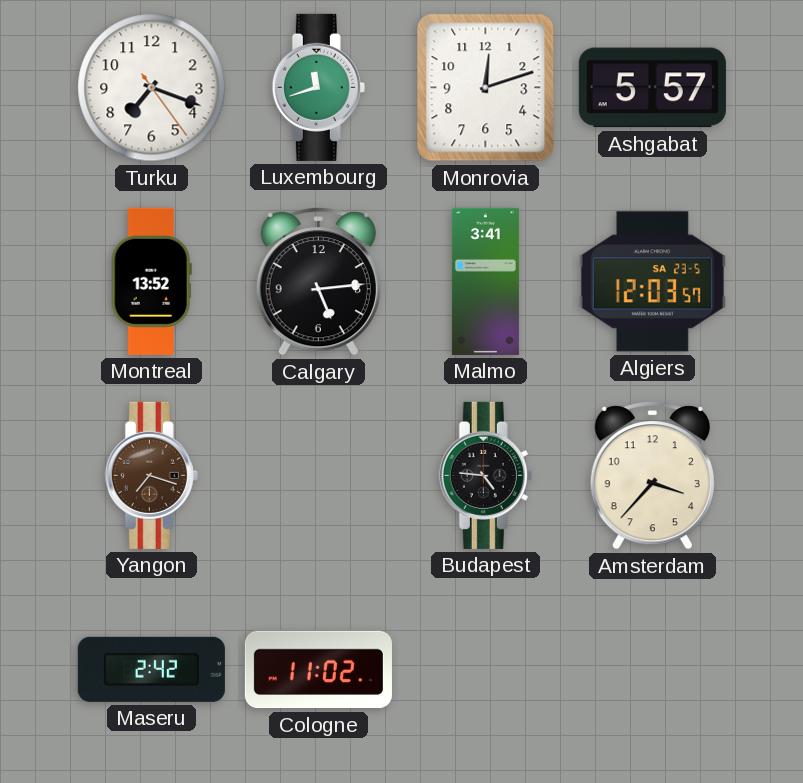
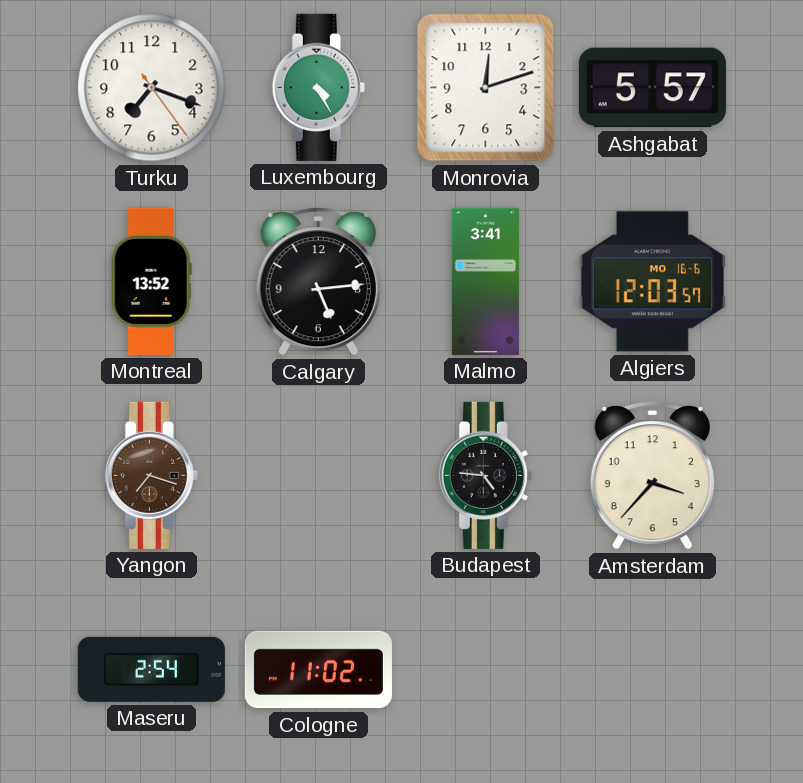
Luxembourg: 11:42 -> 4:25 (318, 87)
Algiers date: SA 23-5 -> MO 16-6 (652, 282)
Maseru: 2:42 -> 2:54 (151, 669)
